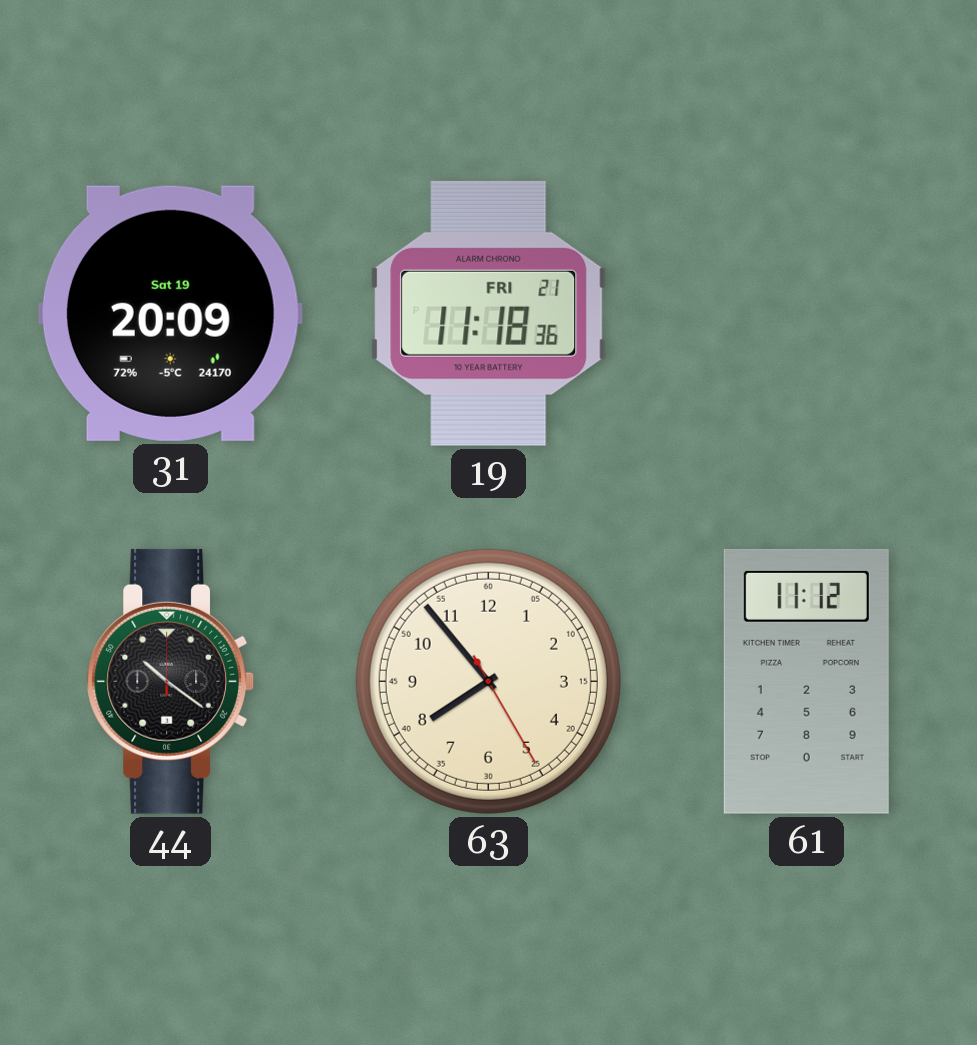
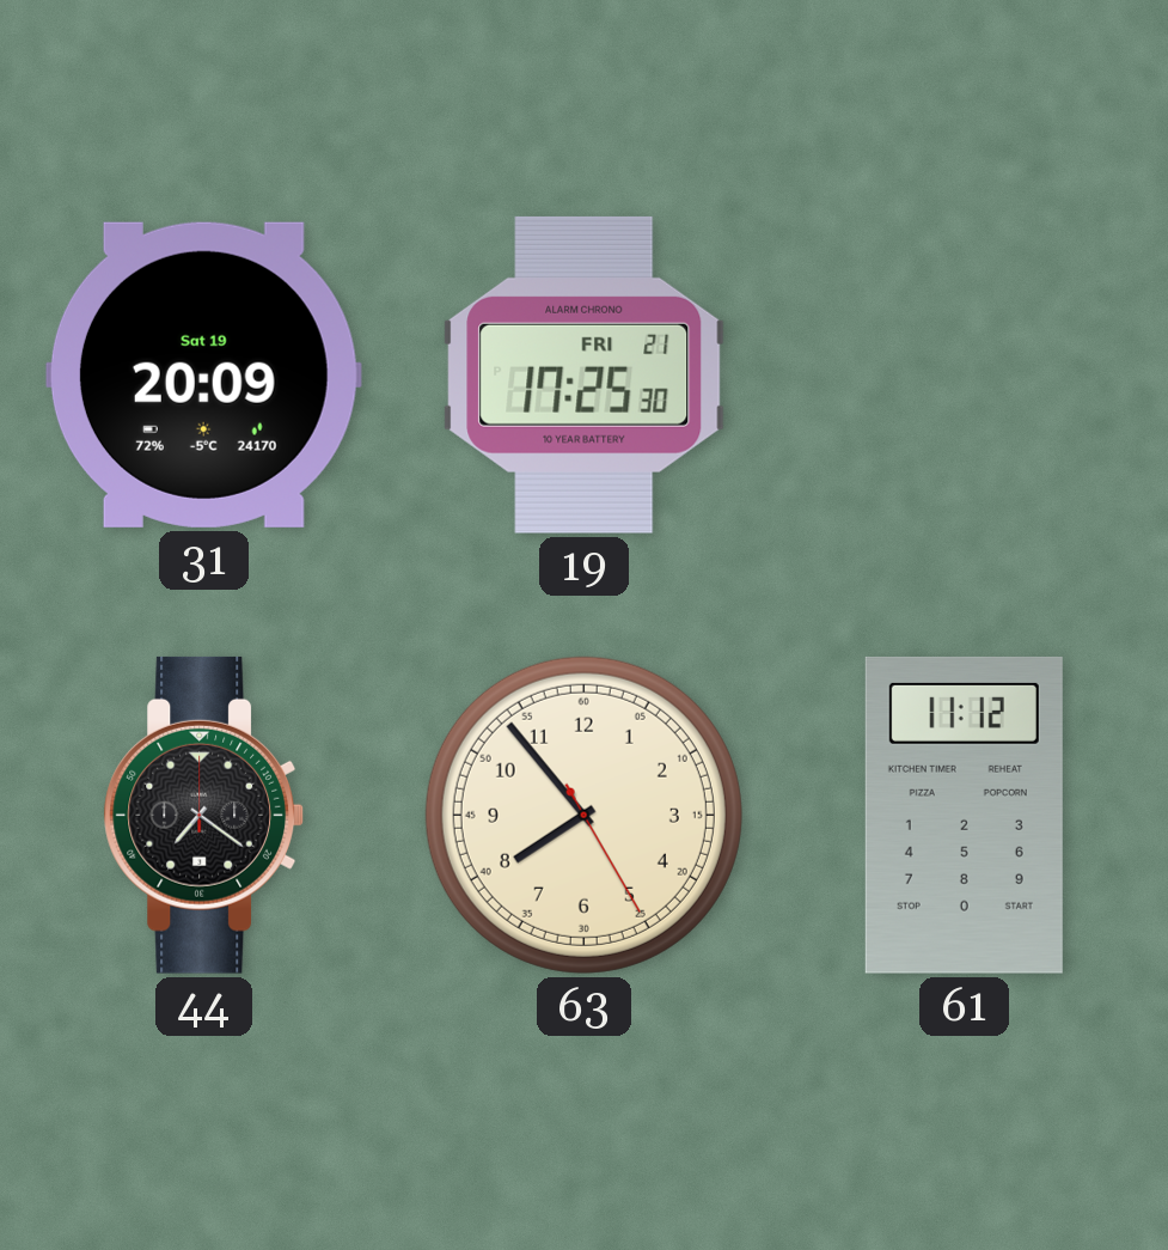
19: 11:18 -> 17:25 (585, 374)
44: 10:21 -> 7:21 (203, 815)
